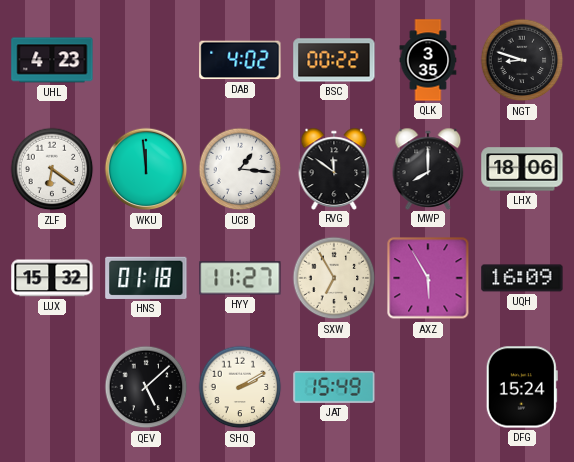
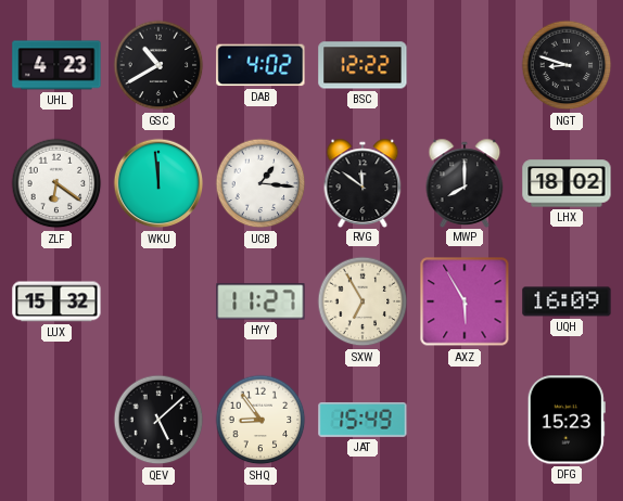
GSC: none -> 10:40 (158, 65)
BSC: 00:22 -> 12:22 (363, 65)
QLK: 3:35 -> none (428, 60)
LHX: 18:06 -> 18:02 (567, 183)
HNS: 01:18 -> none (146, 278)
SHQ: 2:10 -> 8:54 (260, 420)
DFG: 15:24 -> 15:23 (567, 420)
